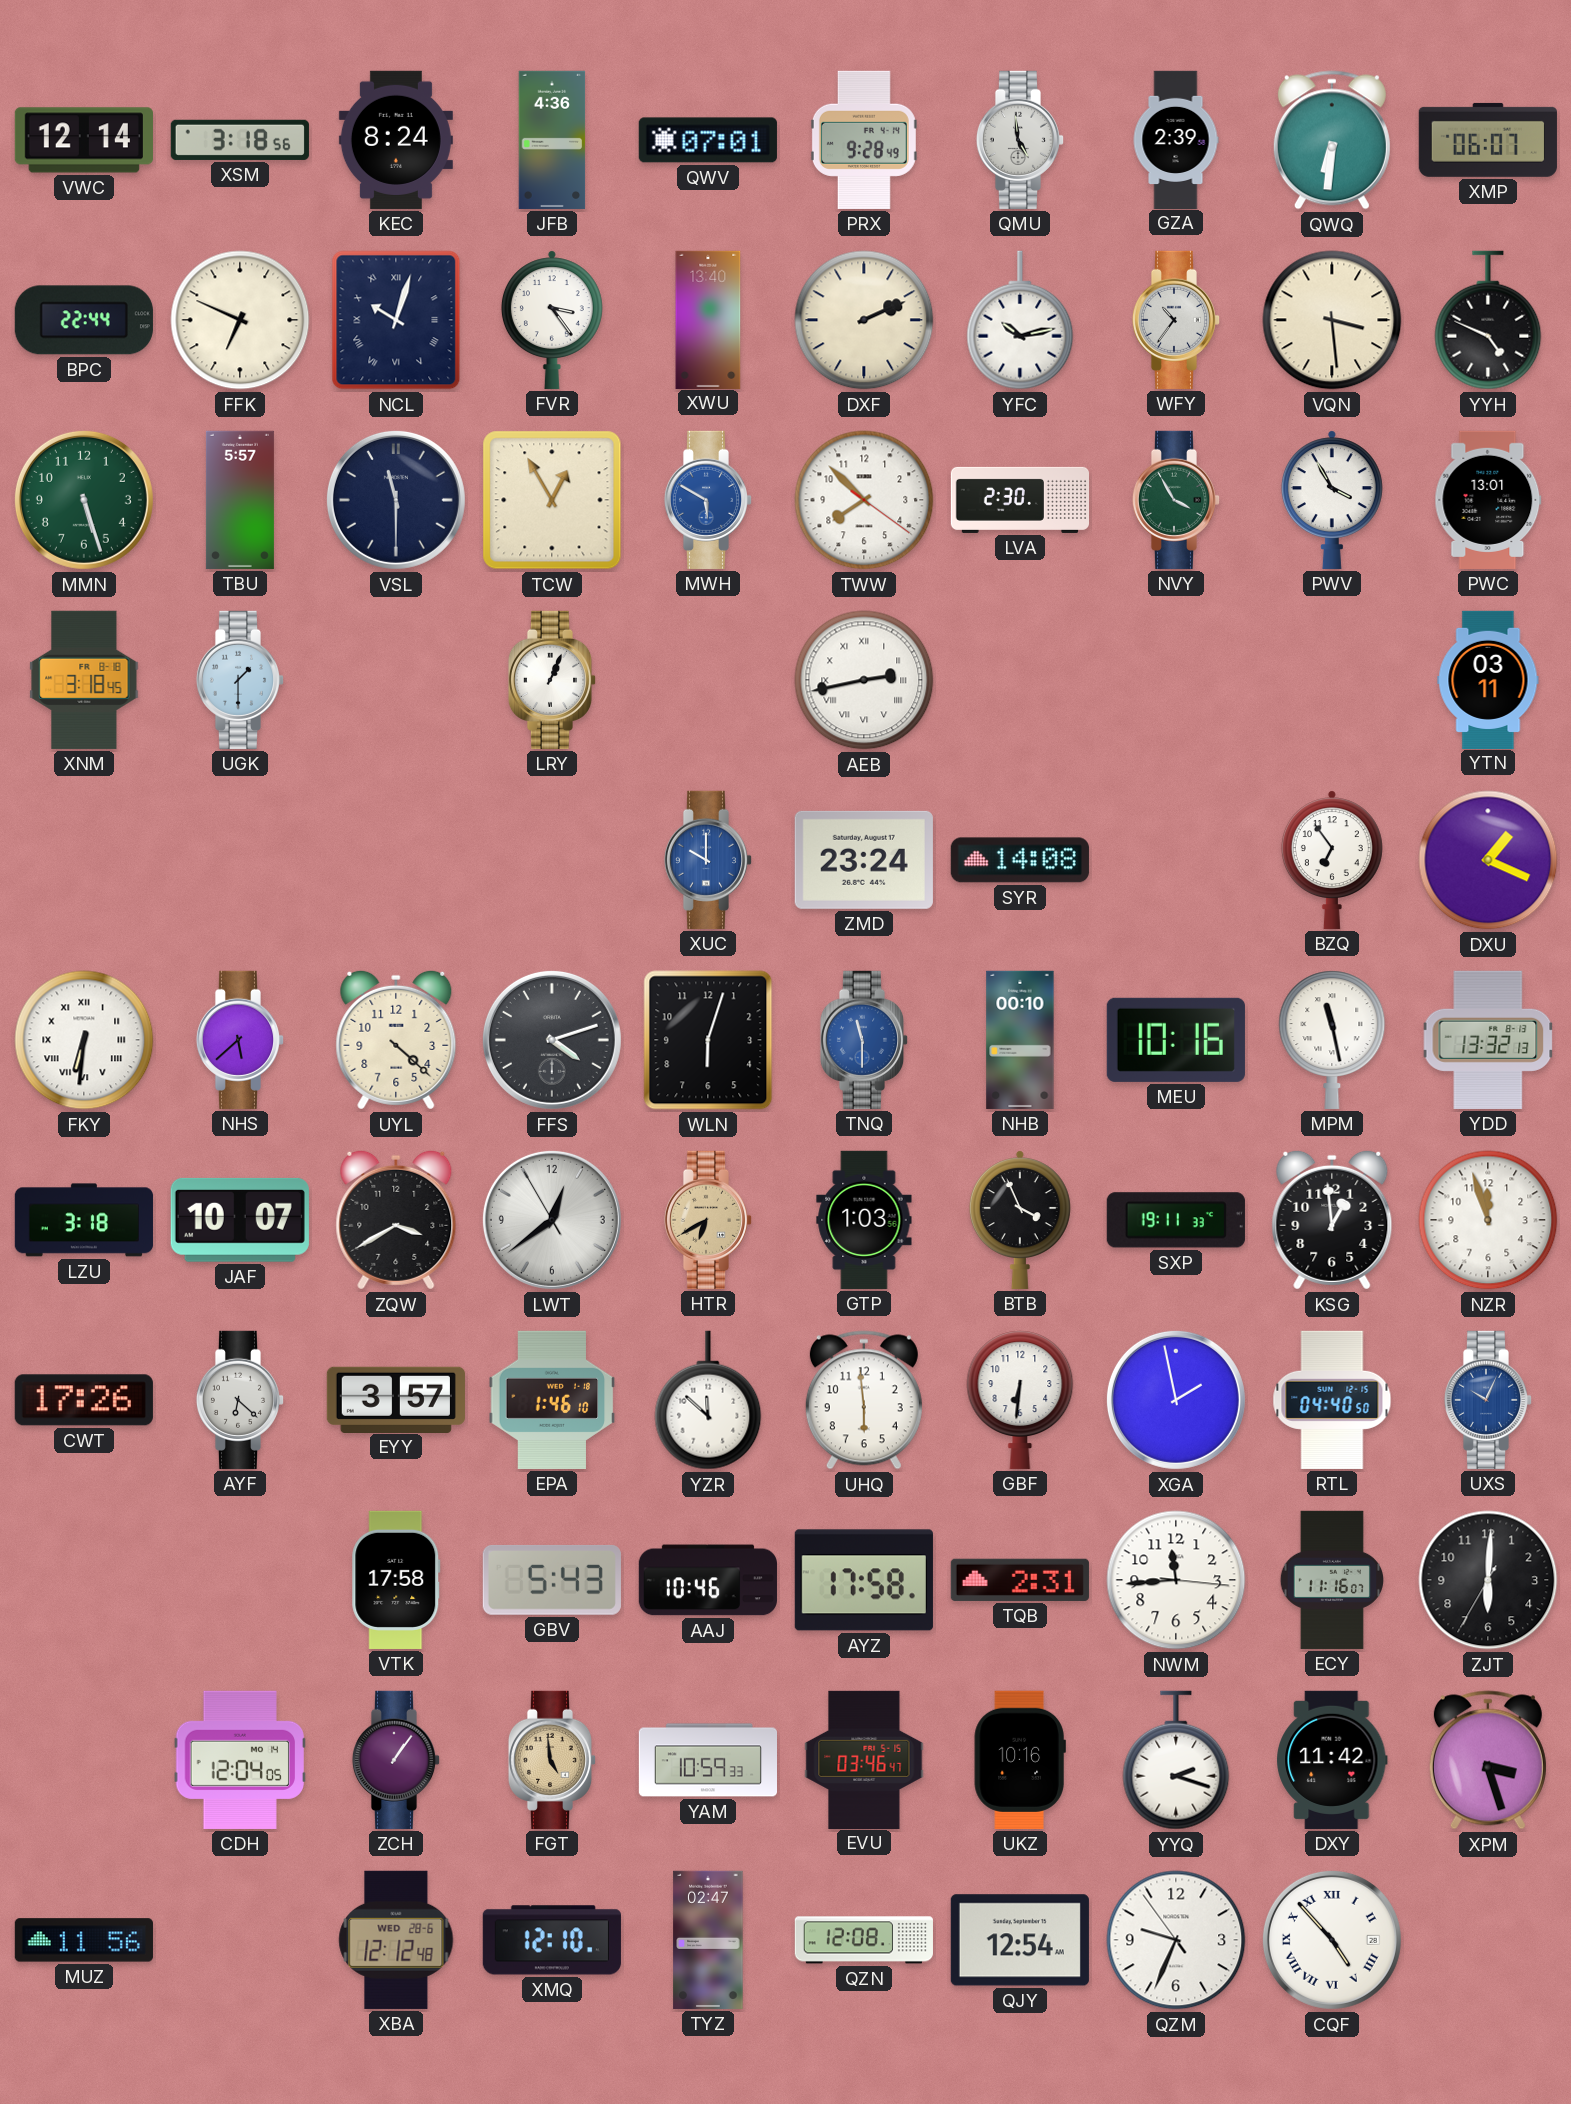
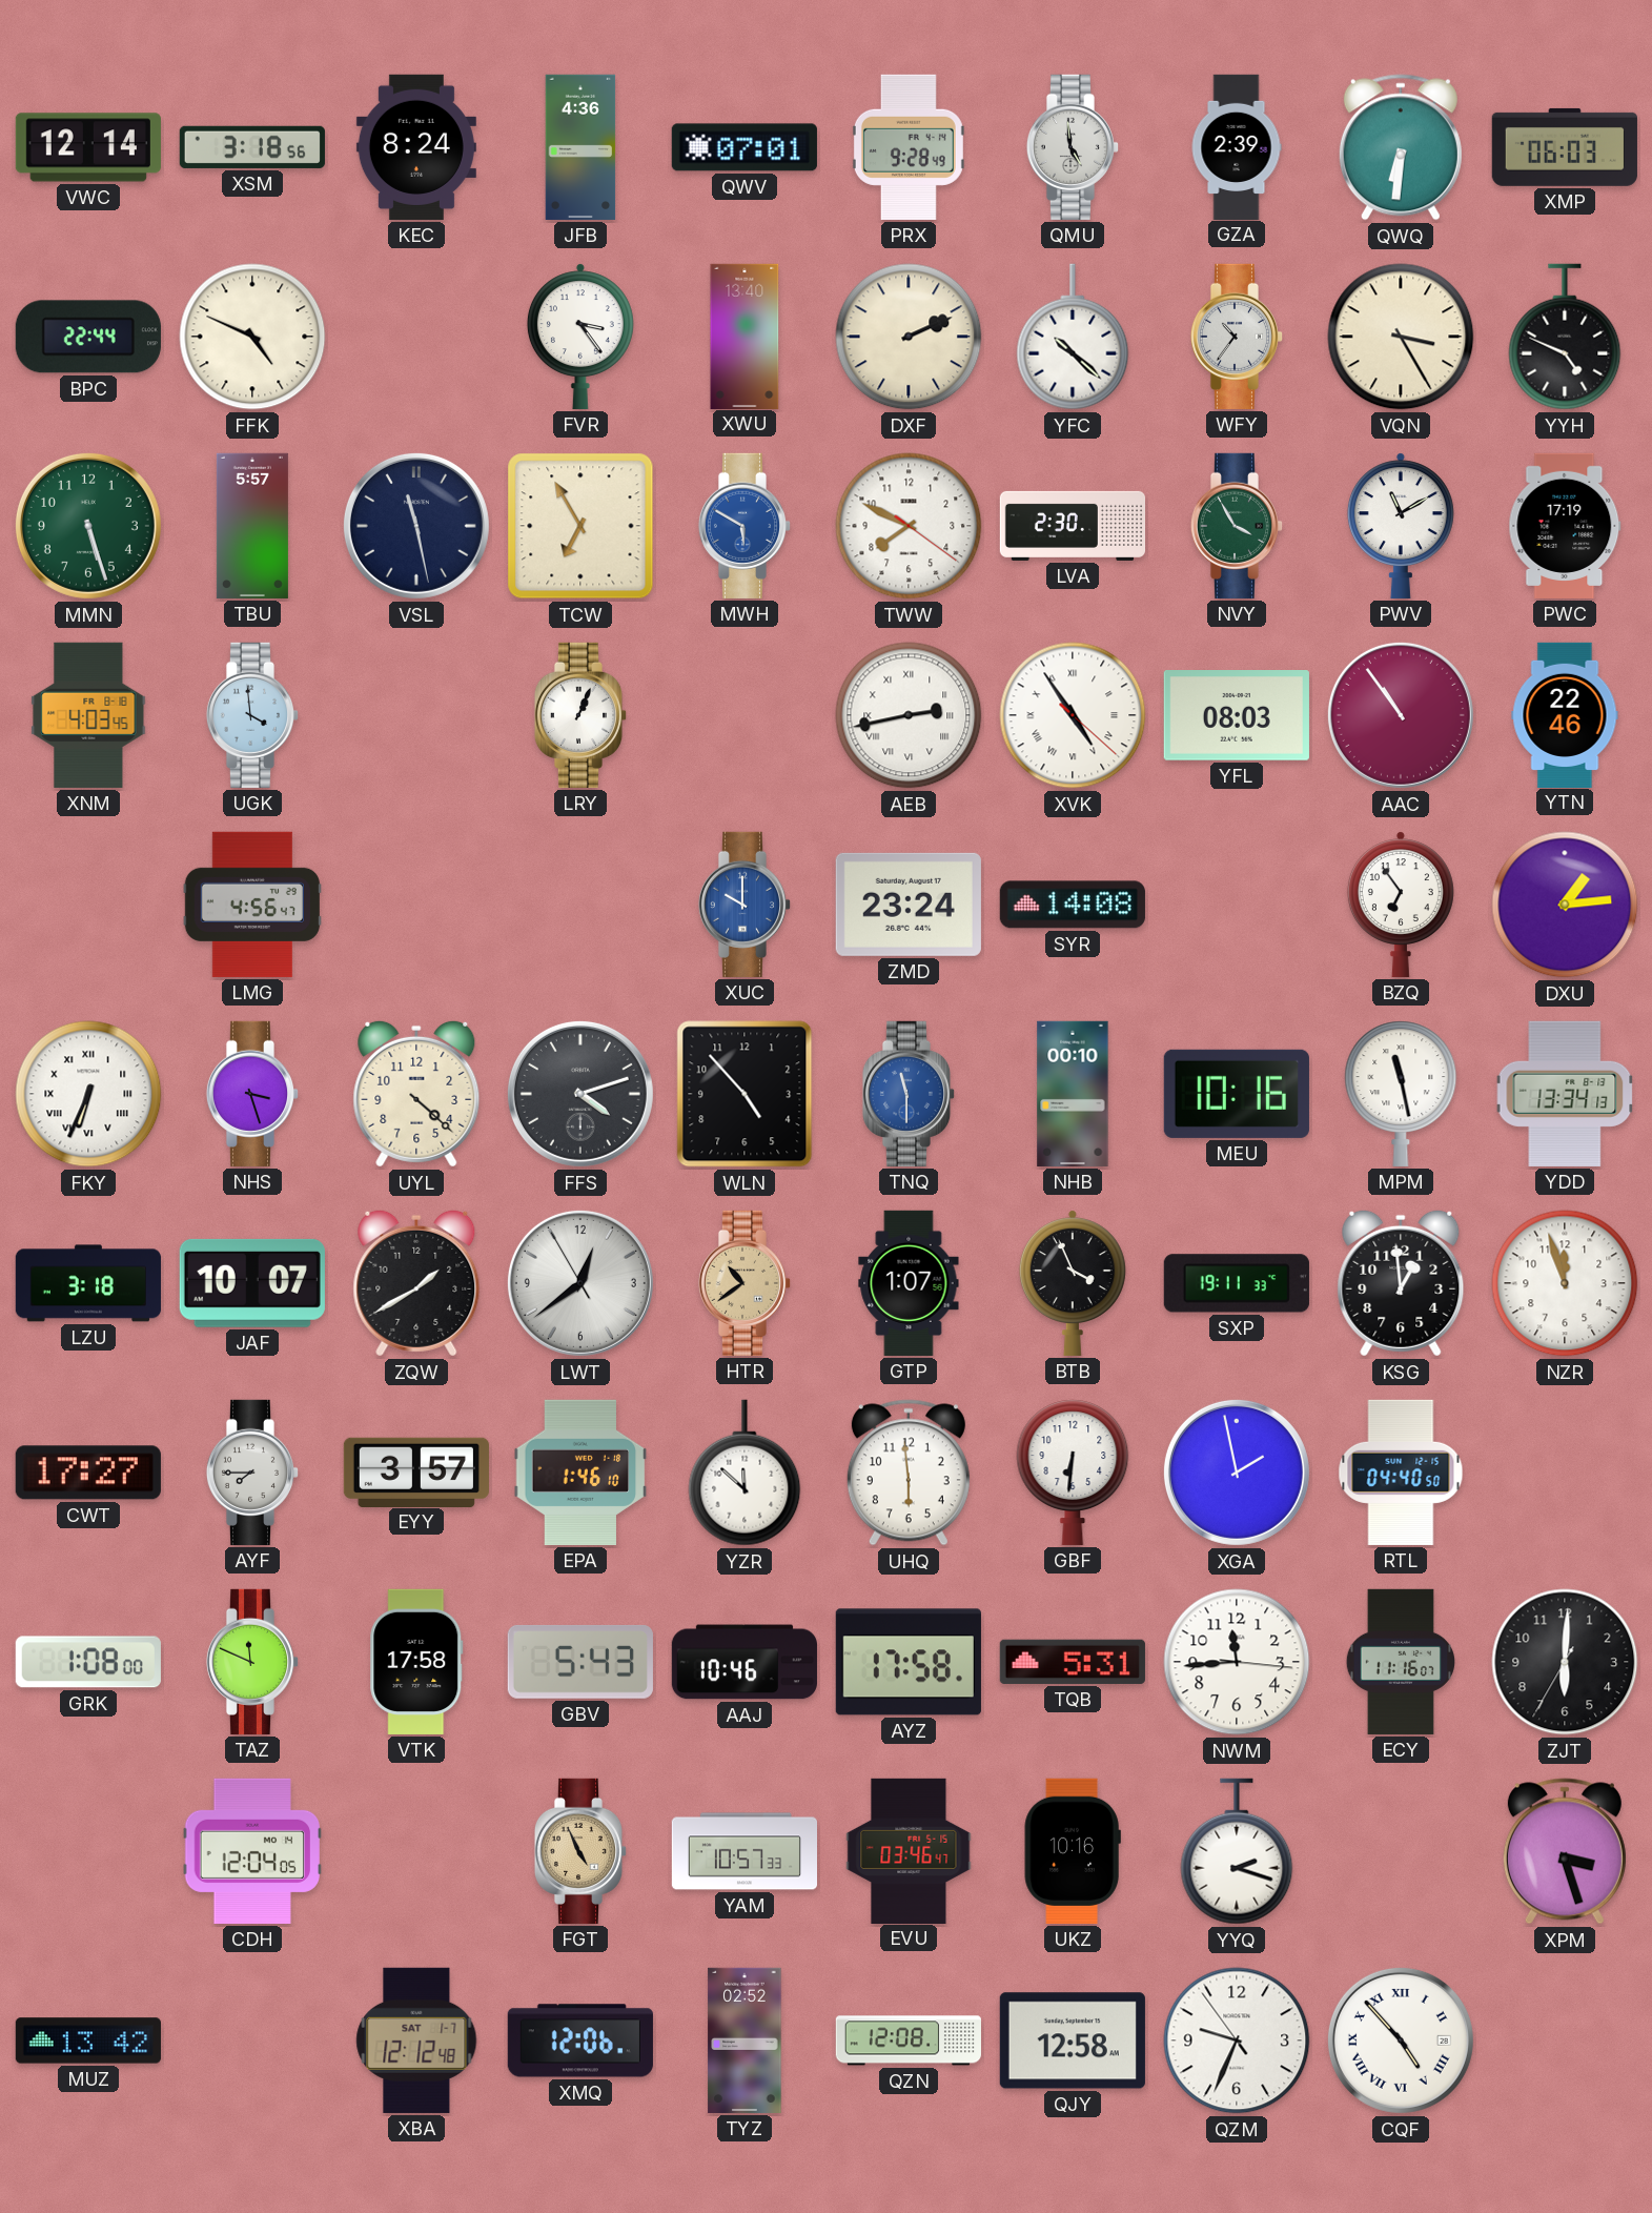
XMP: 06:07 -> 06:03 (1565, 147)
FFK: 6:49 -> 4:49 (252, 337)
NCL: 10:03 -> none (396, 320)
YFC: 10:13 -> 10:22 (1073, 337)
VQN: 3:29 -> 3:25 (1401, 337)
VSL: 11:30 -> 11:28 (416, 526)
TCW: 12:55 -> 6:55 (580, 526)
TWW: 7:52 -> 7:49 (909, 526)
PWV: 3:55 -> 11:10 (1401, 526)
PWC: 13:01 -> 17:19 (1565, 526)
XNM: 3:18 -> 4:03 (88, 715)
UGK: 1:30 -> 3:59 (252, 715)
XVK: none -> 4:54 (1073, 715)
YFL: none -> 08:03 (1237, 716)
AAC: none -> 10:54 (1401, 715)
YTN: 03:11 -> 22:46 (1565, 714)
LMG: none -> 4:56 (252, 905)
DXU: 1:19 -> 1:14 (1565, 905)
FKY: 6:31 -> 6:34 (88, 1094)
NHS: 5:38 -> 3:27 (252, 1094)
WLN: 6:03 -> 4:53 (745, 1094)
YDD: 13:32 -> 13:34 (1565, 1094)
ZQW: 3:40 -> 1:40 (416, 1283)
HTR: 6:40 -> 10:39 (745, 1283)
GTP: 1:03 -> 1:07 (909, 1283)
CWT: 17:26 -> 17:27 (88, 1473)
AYF: 6:22 -> 7:45 (252, 1473)
UXS: 10:04 -> none (1488, 1400)
GRK: none -> 1:08 (88, 1662)
TAZ: none -> 11:49 (252, 1662)
TQB: 2:31 -> 5:31 (1073, 1662)
ZCH: 1:06 -> none (396, 1760)
FGT: 4:59 -> 4:56 (580, 1851)
YAM: 10:59 -> 10:57 (743, 1851)
DXY: 11:42 -> none (1333, 1760)
MUZ: 11:56 -> 13:42 (88, 2041)
XBA date: WED 28-6 -> SAT 1-7 (416, 2041)
XMQ: 12:10 -> 12:06 (580, 2041)
TYZ: 02:47 -> 02:52 (745, 2041)
QJY: 12:54 -> 12:58 (1073, 2041)
